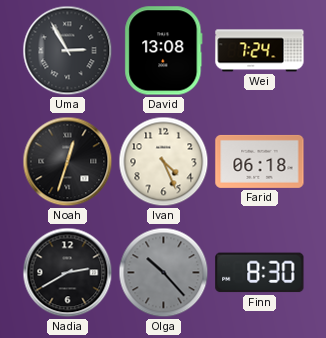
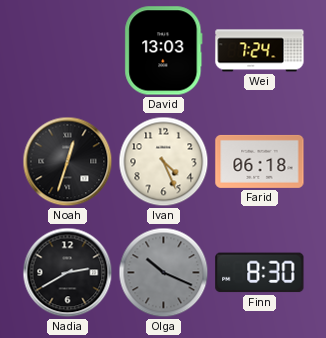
Uma: 2:55 -> none (68, 51)
David: 13:08 -> 13:03 (164, 51)
Olga: 10:23 -> 10:19 (164, 273)
